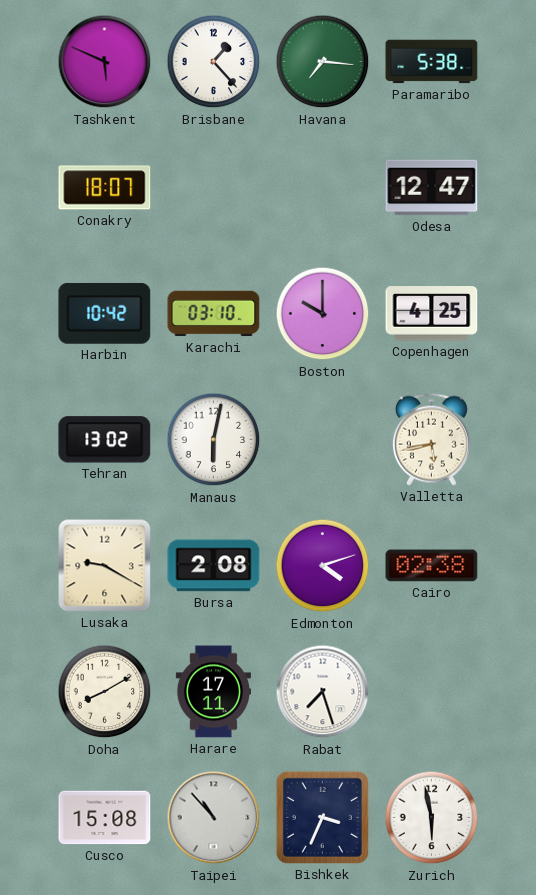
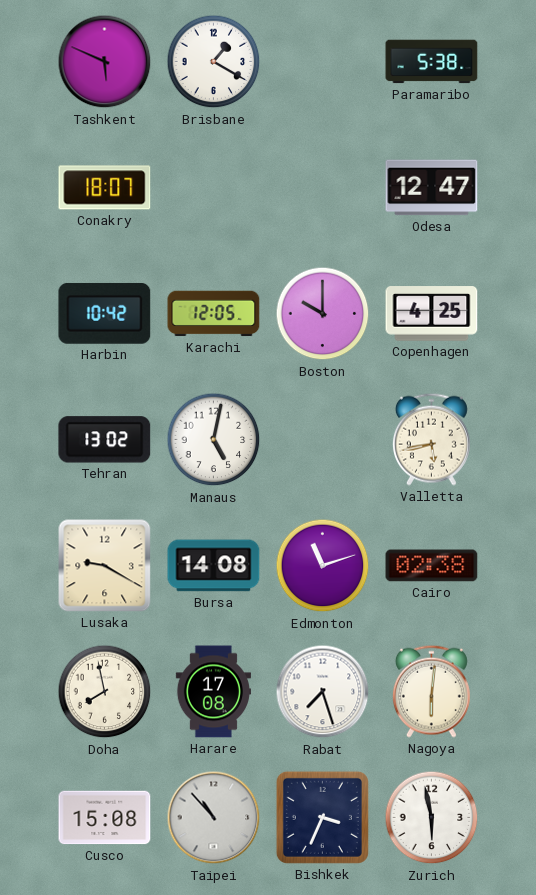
Brisbane: 1:23 -> 1:20 (214, 62)
Havana: 7:16 -> none (323, 62)
Karachi: 03:10 -> 12:05 (214, 314)
Manaus: 6:02 -> 5:02 (214, 440)
Bursa: 2:08 -> 14:08 (214, 566)
Edmonton: 4:12 -> 11:12 (323, 566)
Doha: 8:10 -> 7:58 (105, 692)
Harare: 17:11 -> 17:08 (213, 692)
Nagoya: none -> 6:01 (431, 691)
